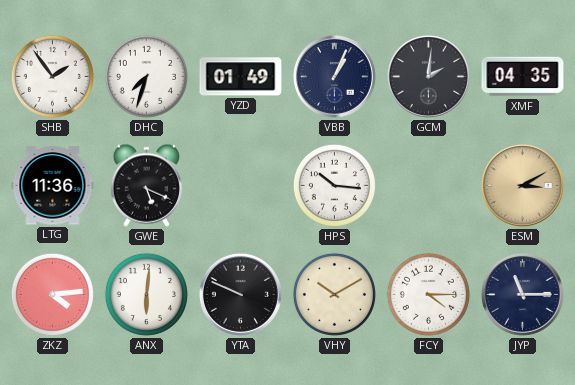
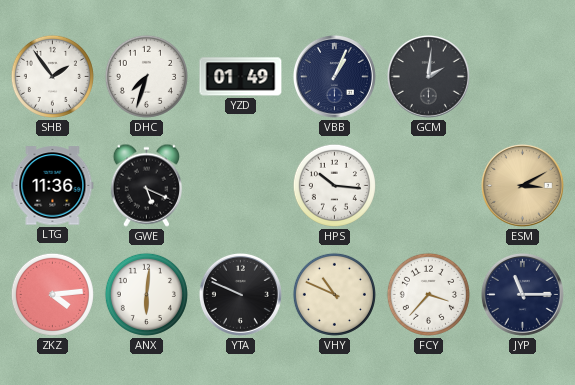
XMF: 04:35 -> none (523, 77)
VHY: 10:10 -> 10:49 (334, 294)
FCY: 4:15 -> 3:37 (428, 294)
